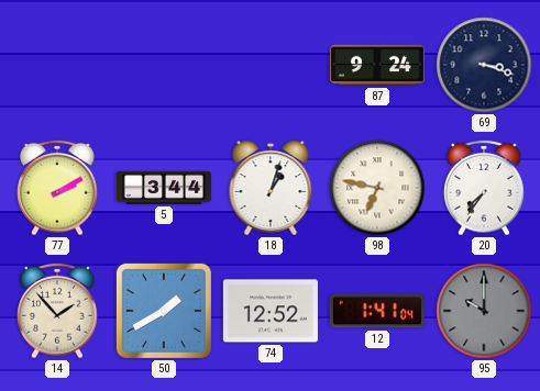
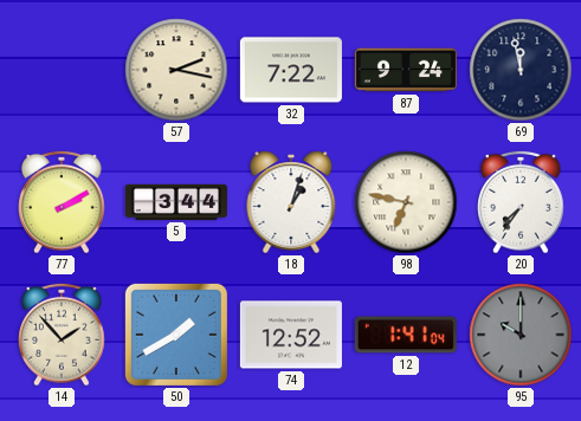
57: none -> 2:17 (176, 70)
32: none -> 7:22 (291, 70)
69: 3:18 -> 11:58 (521, 70)
